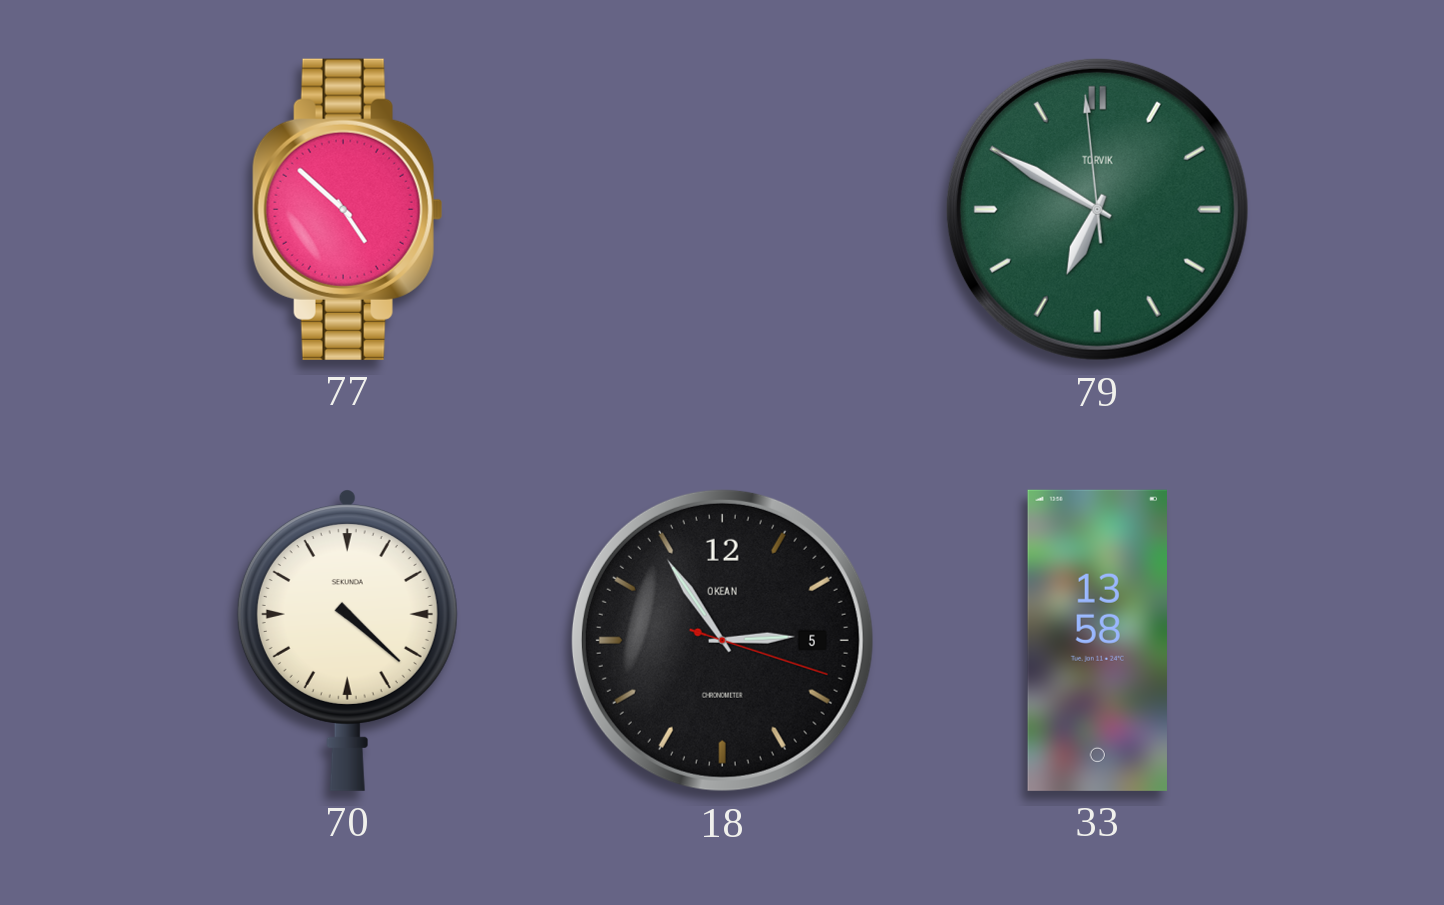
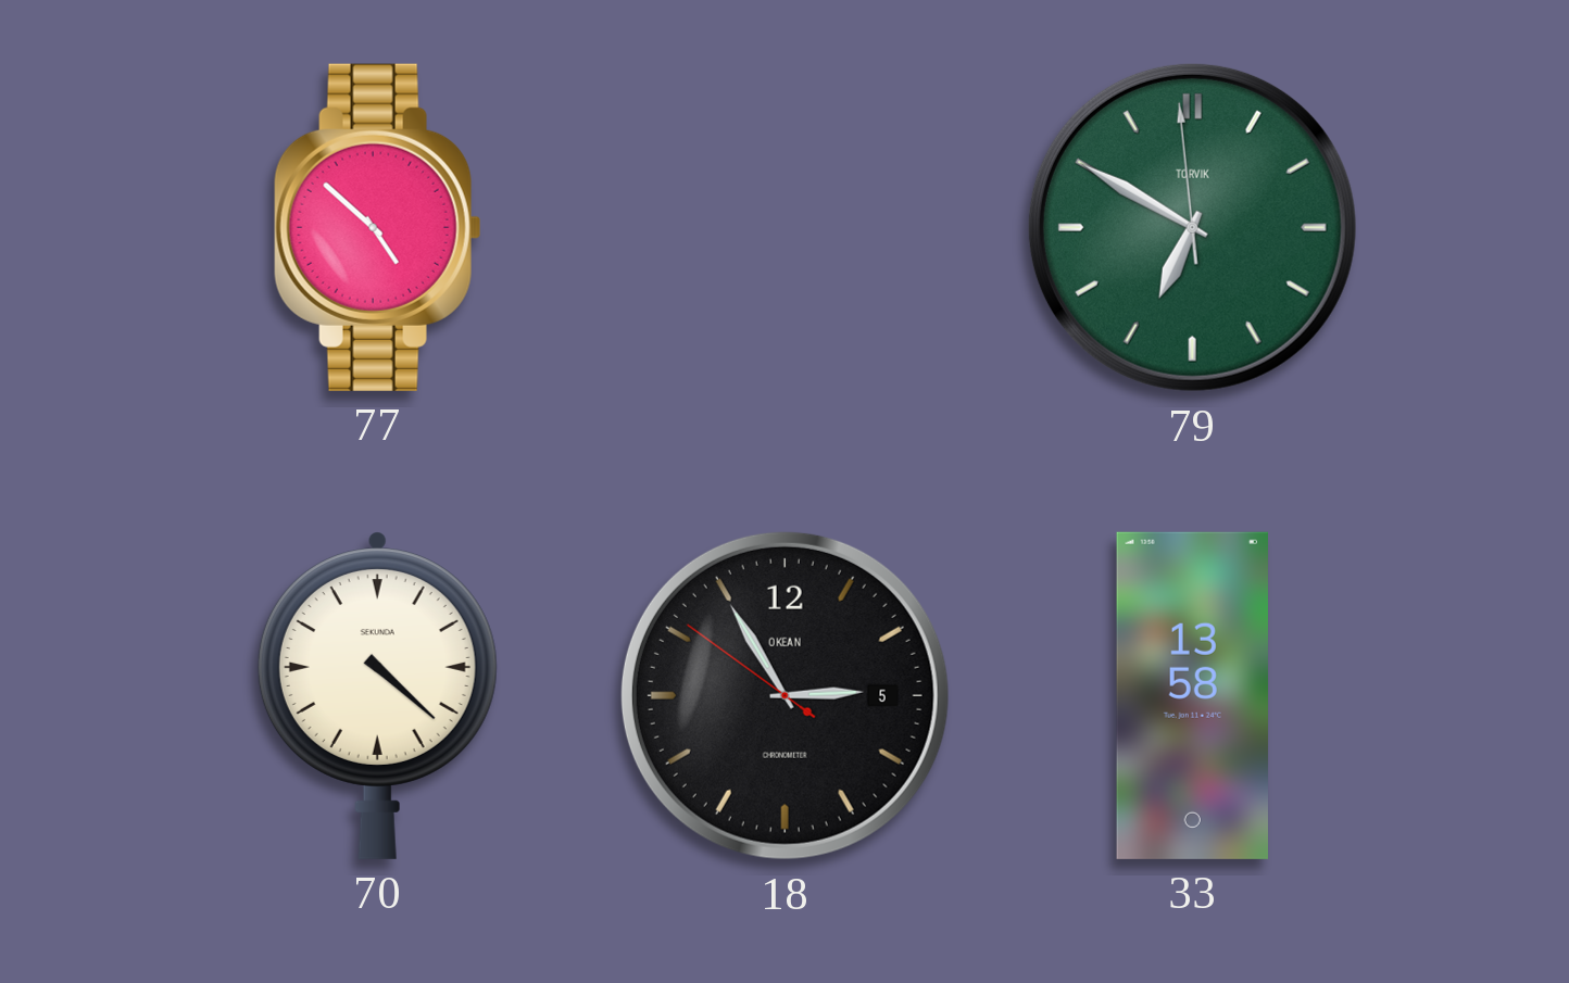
18: 2:54:18 -> 2:54:51 (784, 695)
